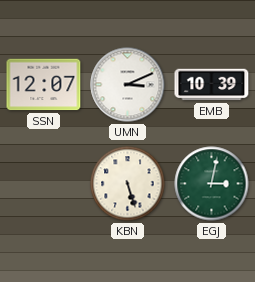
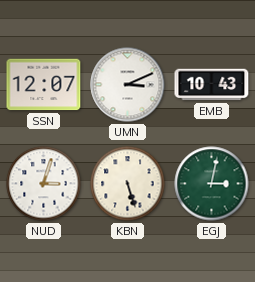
EMB: 10:39 -> 10:43 (212, 85)
NUD: none -> 3:03 (44, 184)
